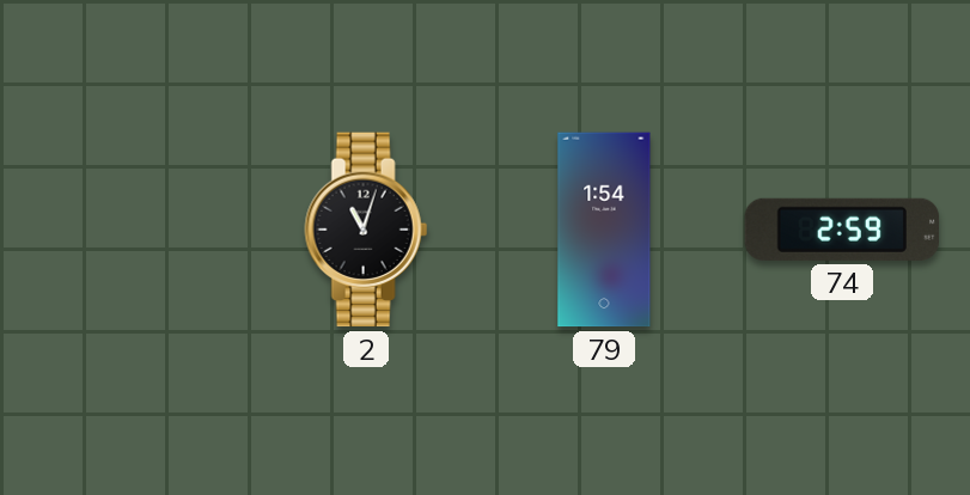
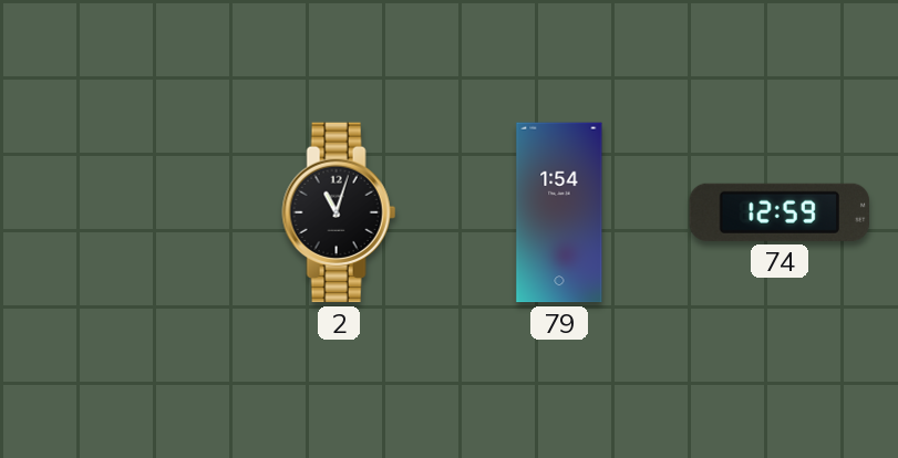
74: 2:59 -> 12:59 (778, 212)
